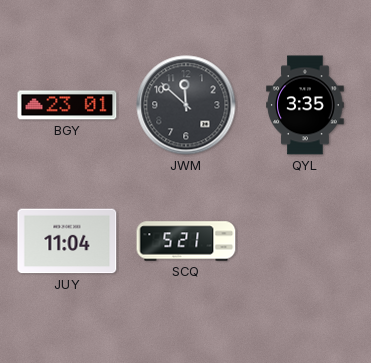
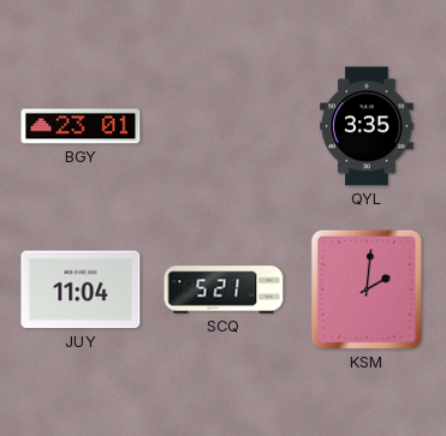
JWM: 11:52 -> none (186, 105)
KSM: none -> 2:01 (367, 289)
